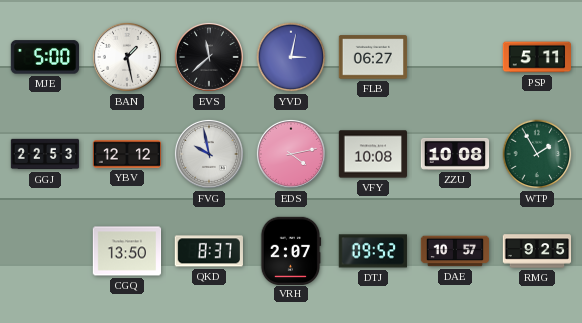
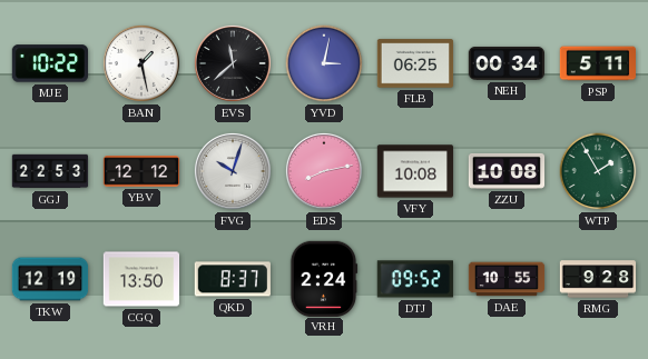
MJE: 5:00 -> 10:22 (49, 63)
FLB: 06:27 -> 06:25 (415, 63)
NEH: none -> 00:34 (505, 63)
FVG: 9:58 -> 10:03 (233, 171)
EDS: 4:13 -> 8:13 (324, 171)
TKW: none -> 12:19 (50, 279)
VRH: 2:07 -> 2:24 (324, 278)
DAE: 10:57 -> 10:55 (507, 279)
RMG: 9:25 -> 9:28 (598, 279)
